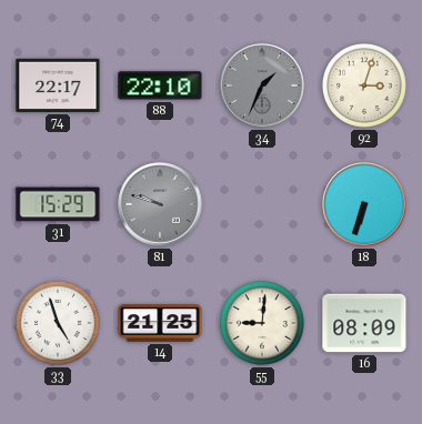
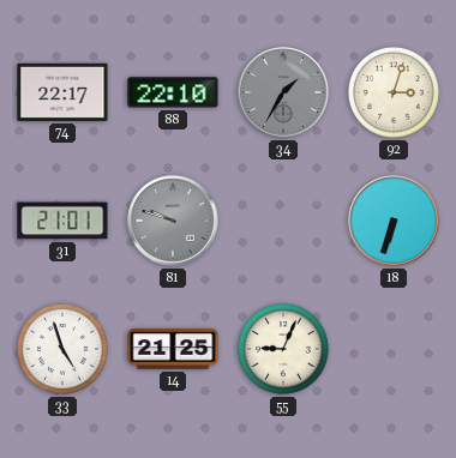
34: 1:34 -> 1:35 (283, 92)
31: 15:29 -> 21:01 (62, 221)
55: 9:01 -> 9:04 (283, 349)
16: 08:09 -> none (364, 323)
